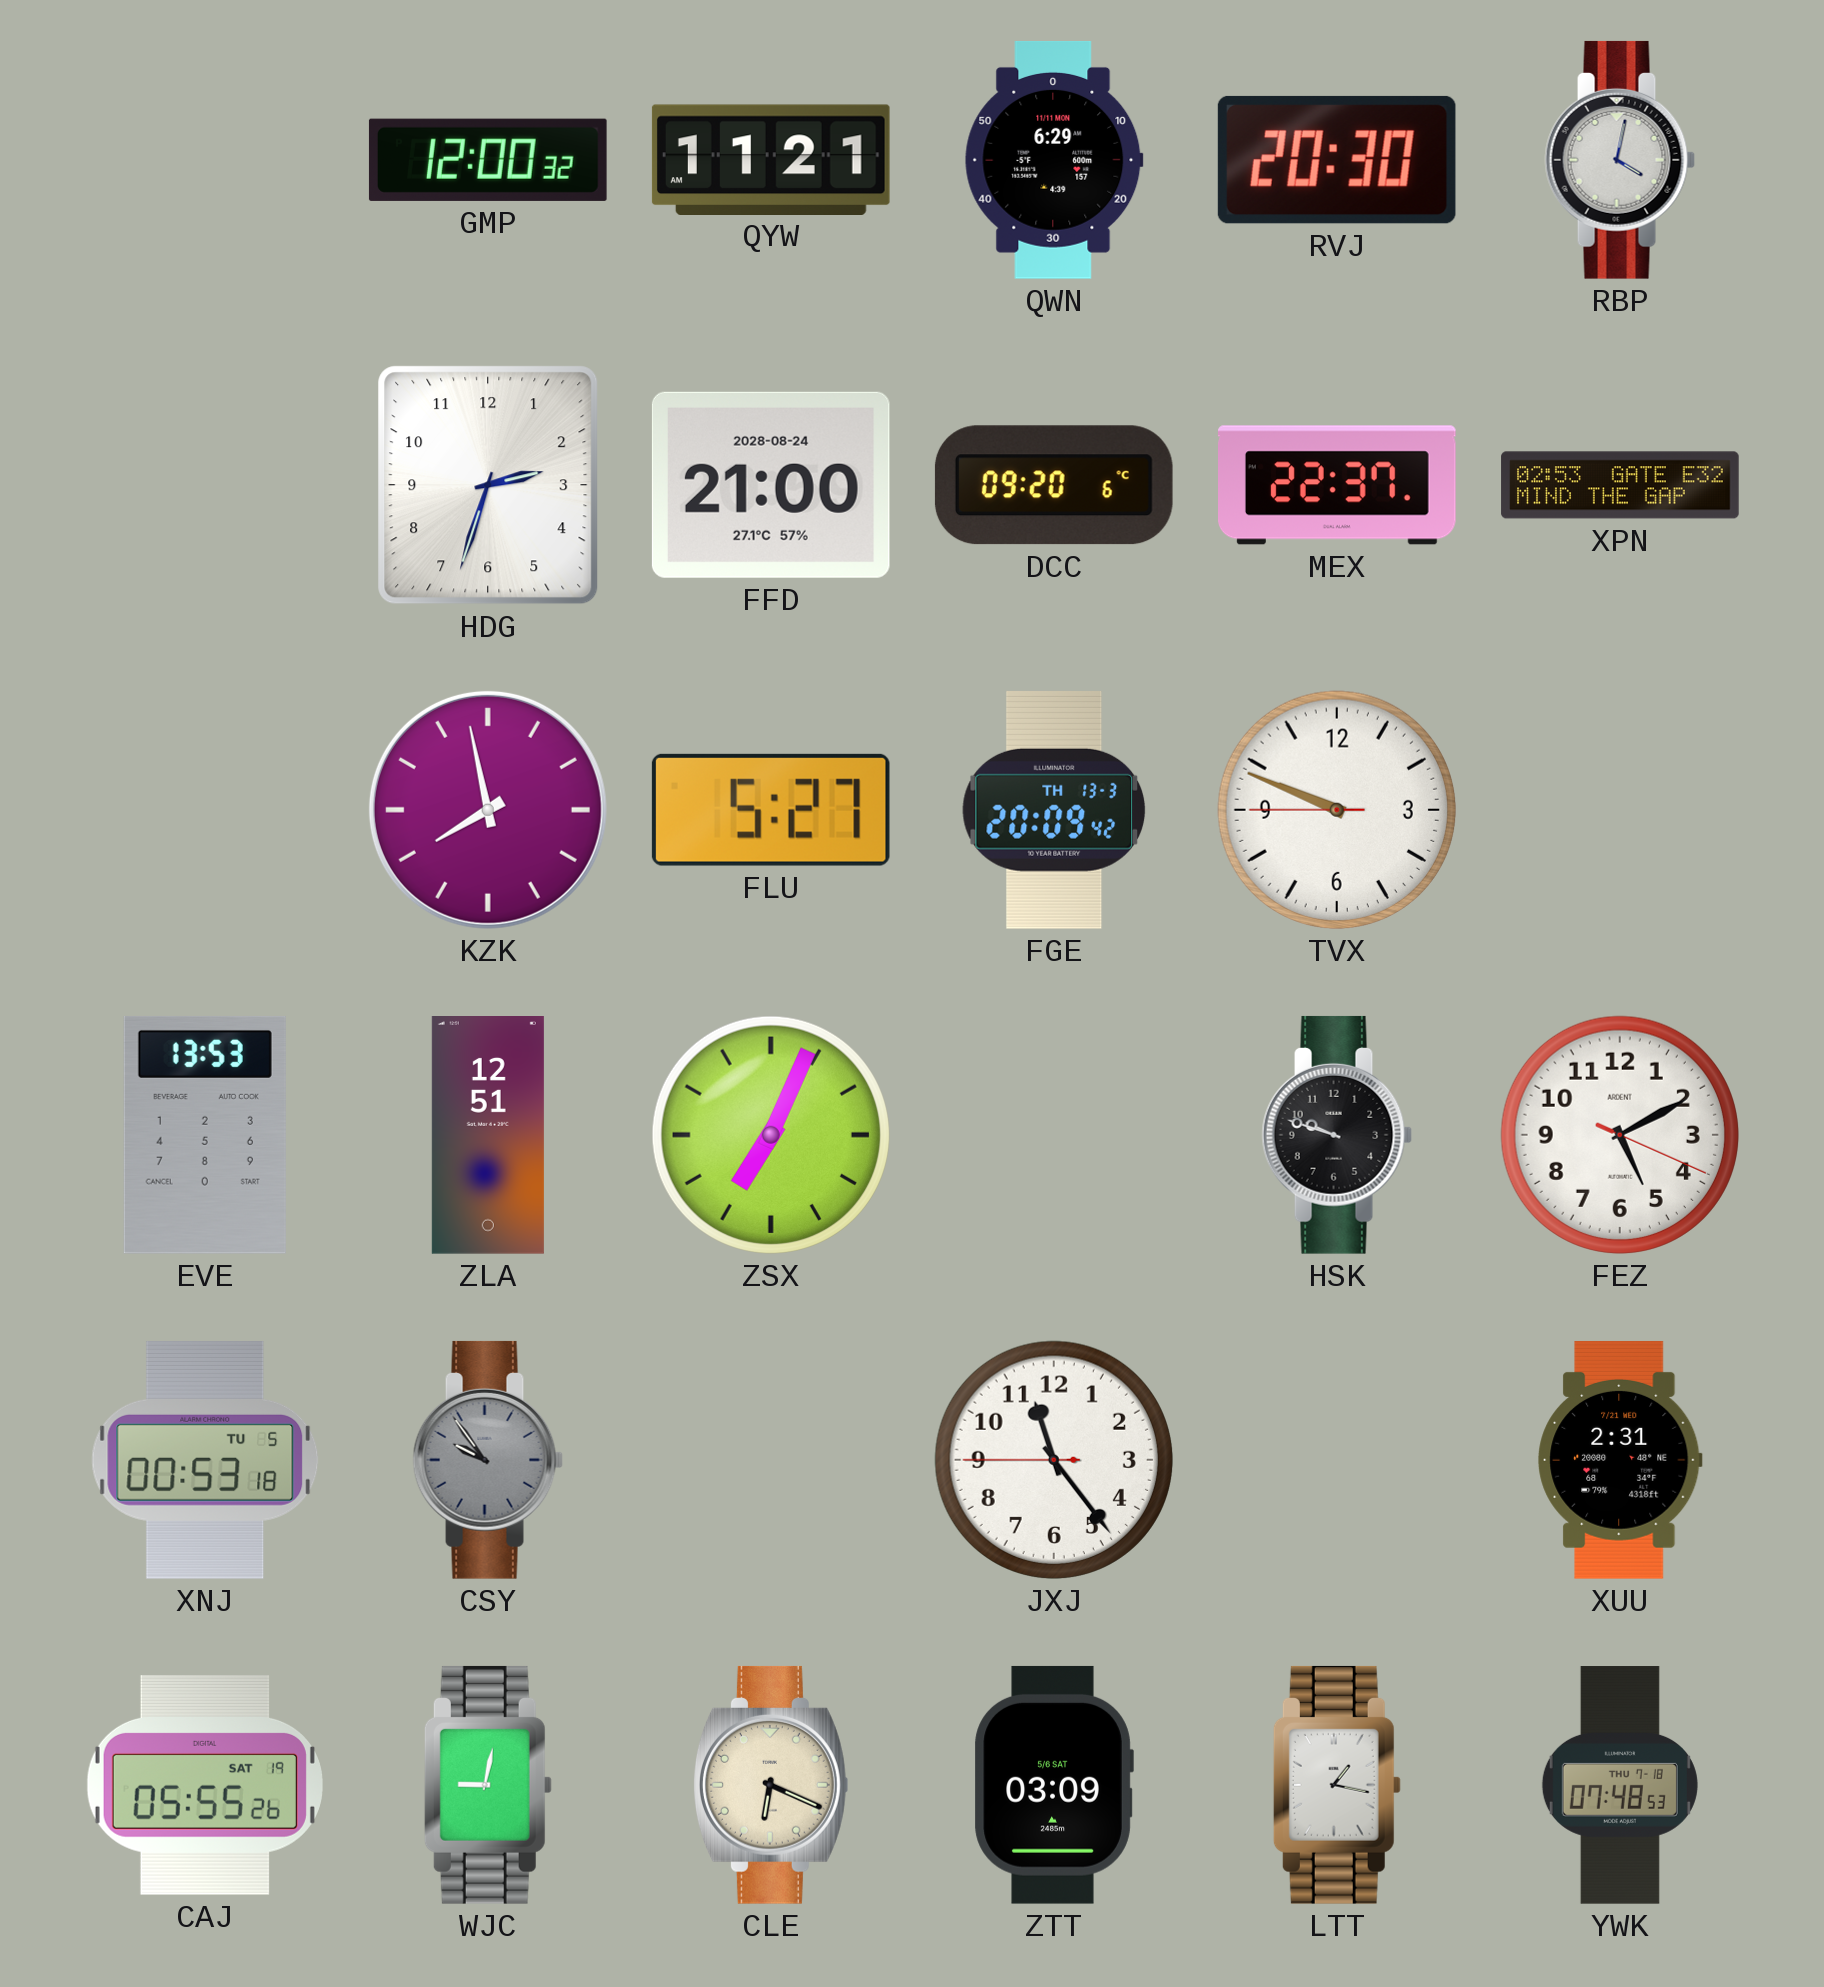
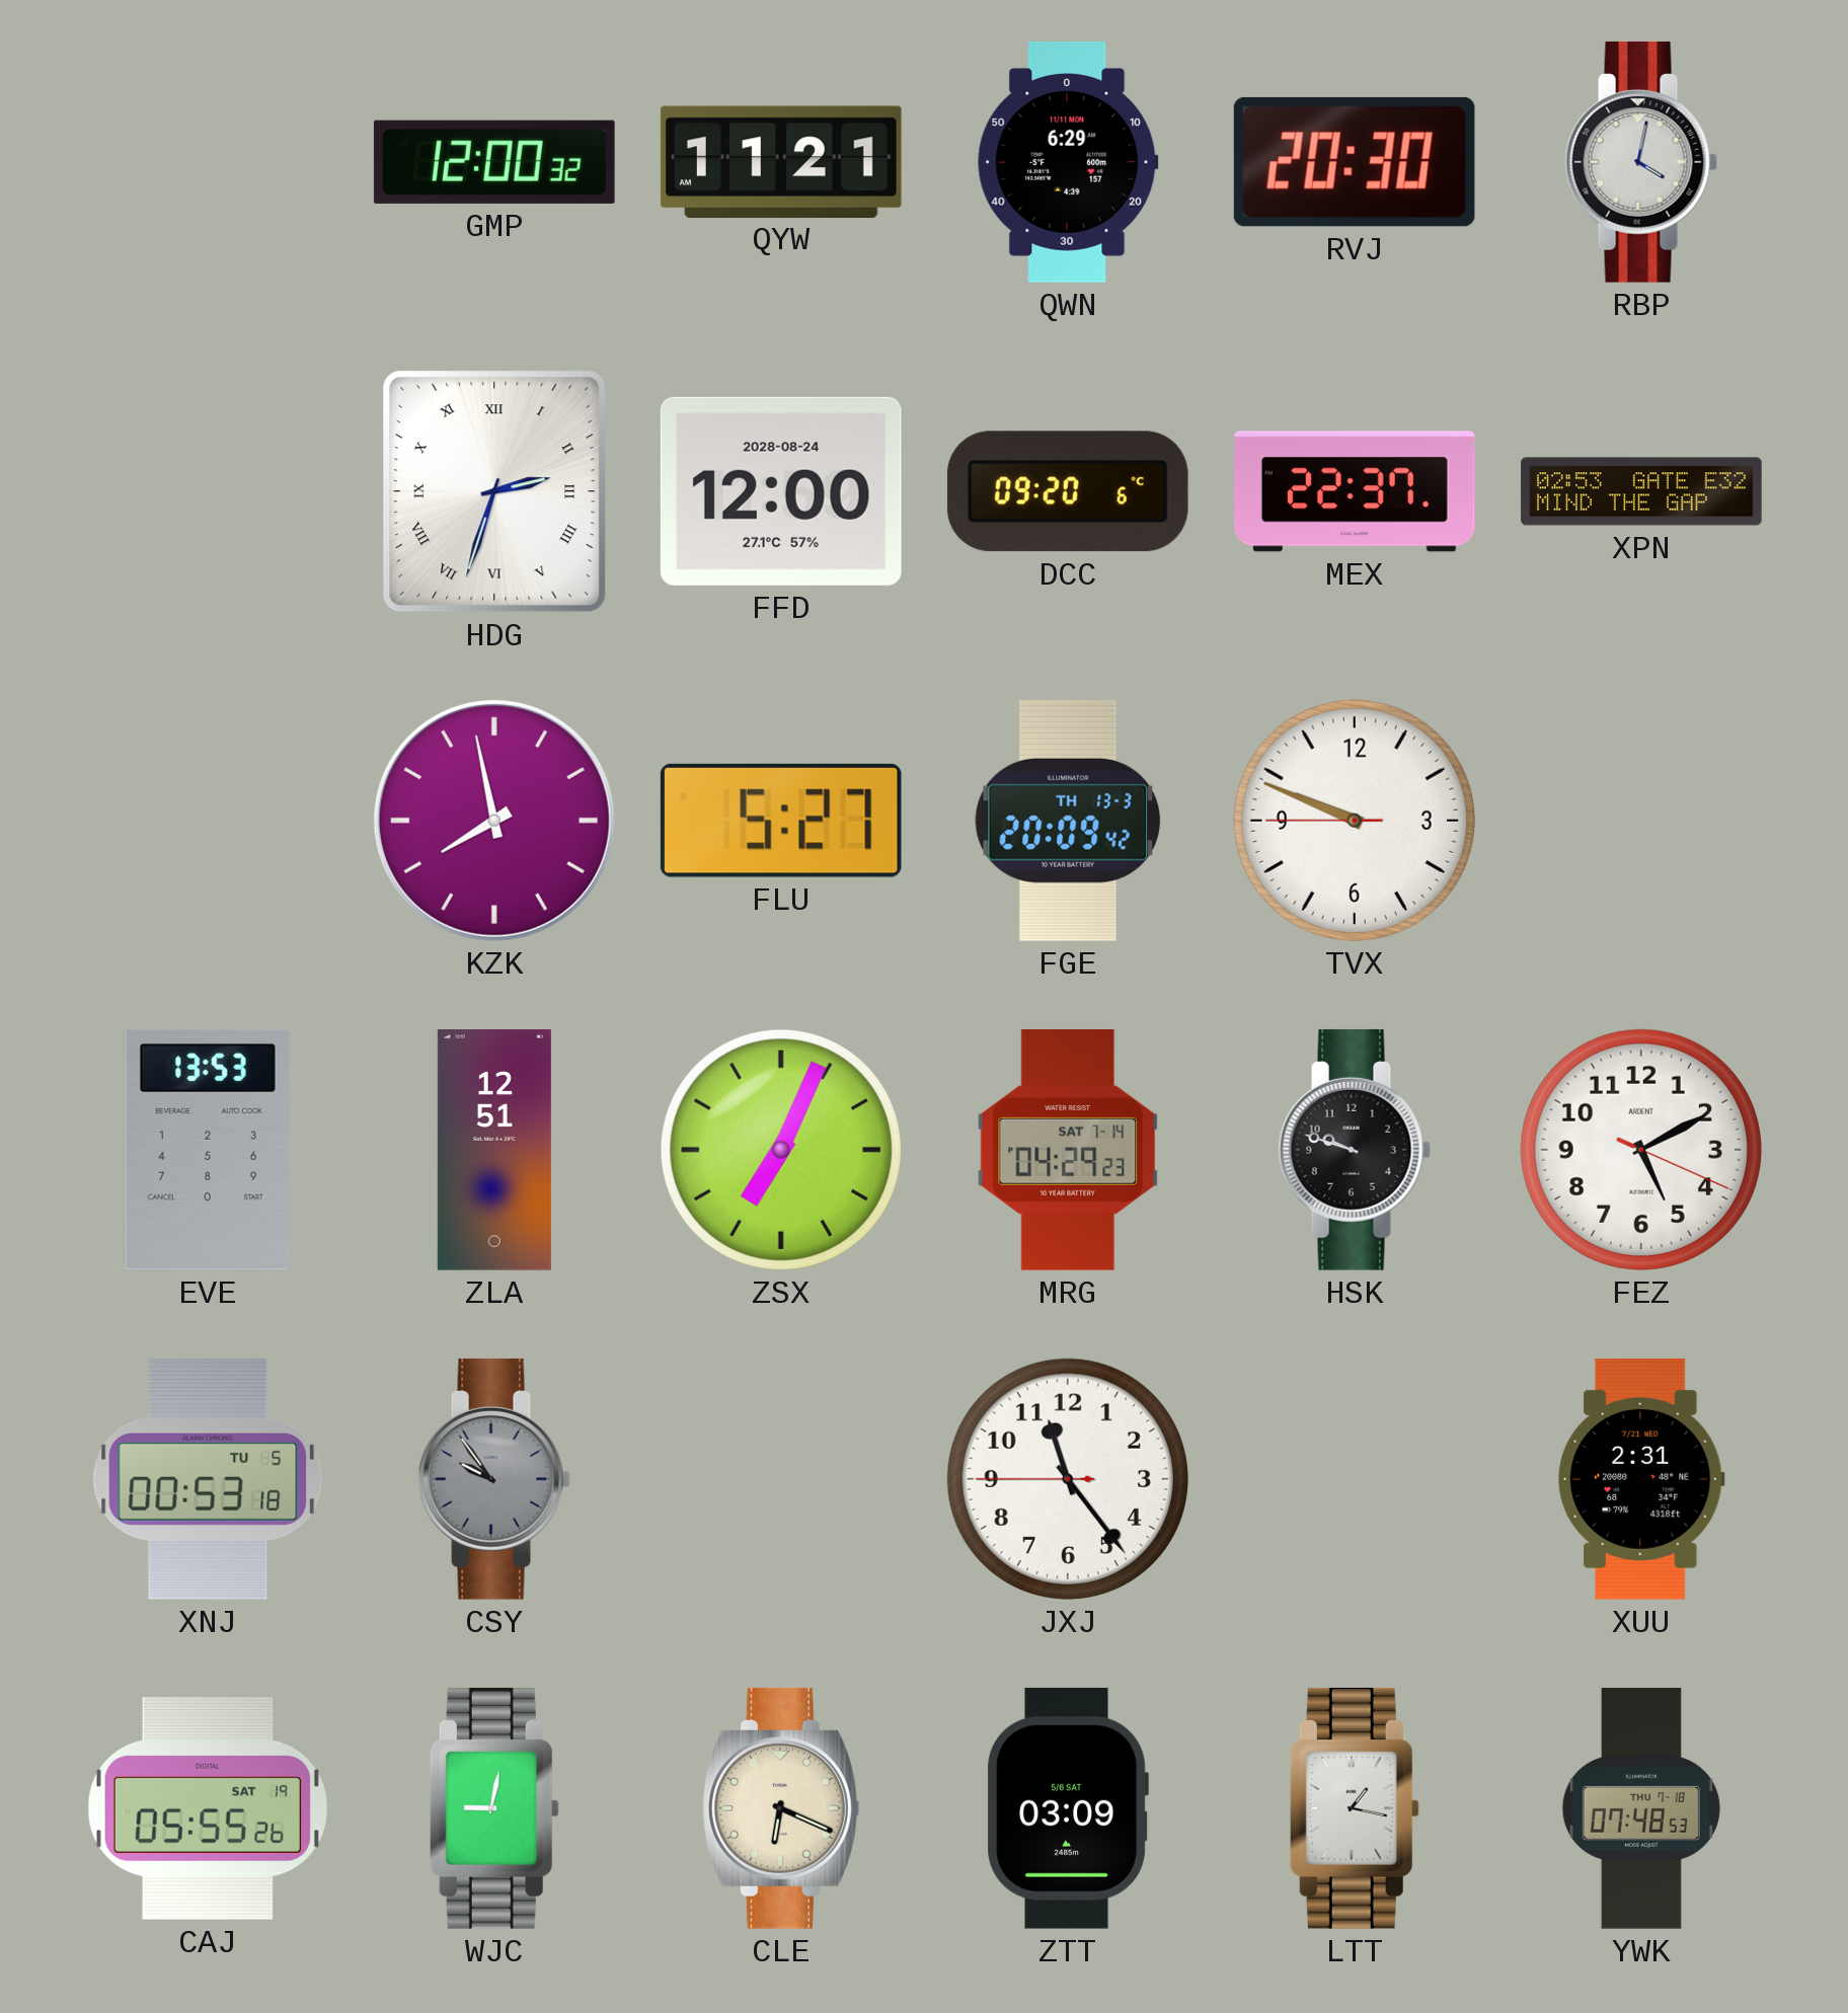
HDG numerals: Arabic -> Roman (494, 491)
FFD: 21:00 -> 12:00 (781, 491)
MRG: none -> 04:29 (1068, 1150)
